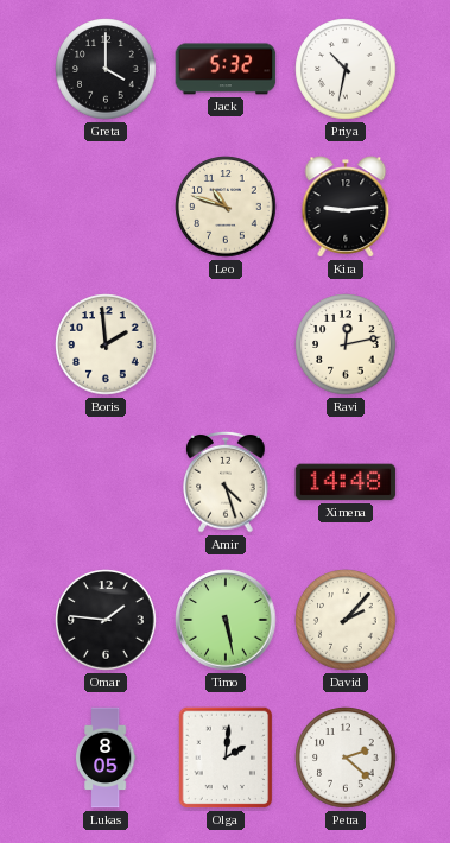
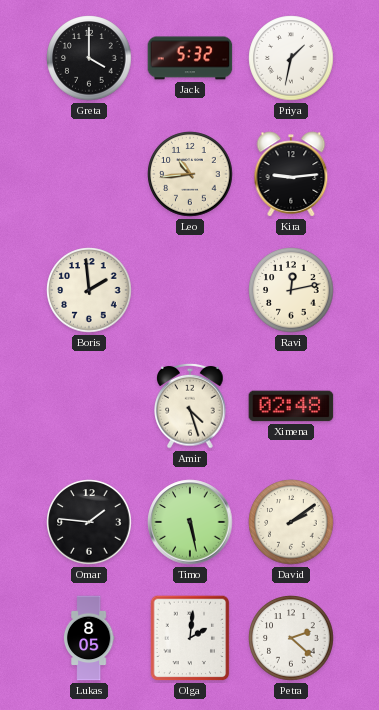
Priya: 10:32 -> 1:32 (291, 58)
Leo: 10:48 -> 10:44 (190, 174)
Ximena: 14:48 -> 02:48 (291, 406)
David: 2:07 -> 2:09 (291, 522)
